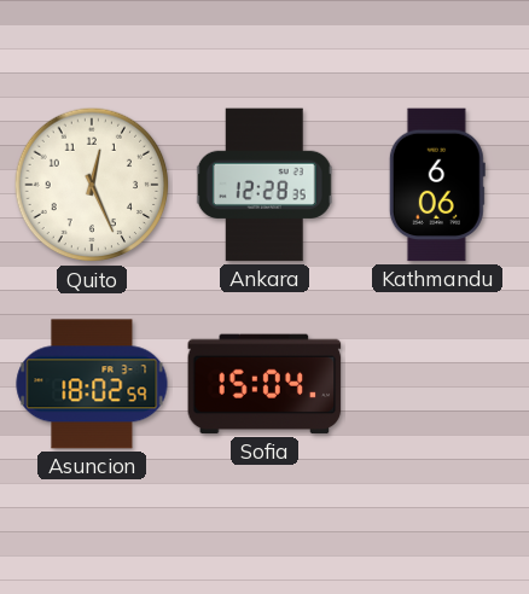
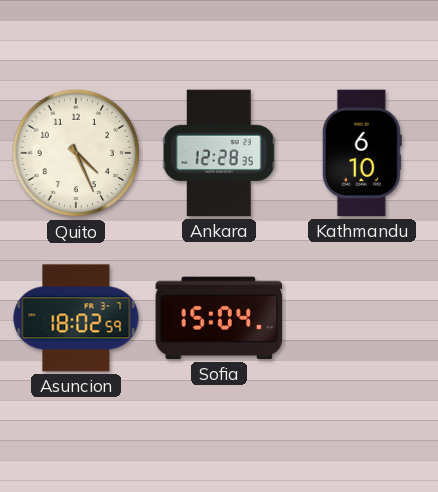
Quito: 12:26 -> 4:26 (76, 153)
Kathmandu: 6:06 -> 6:10 (362, 153)
